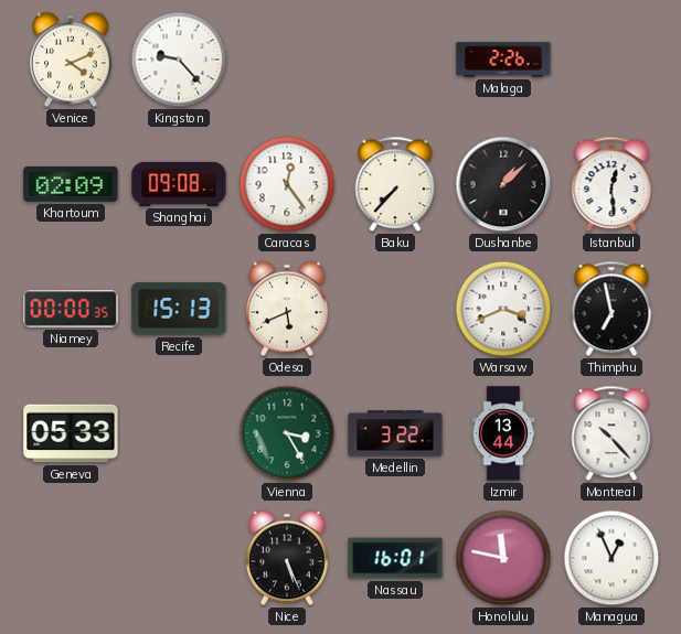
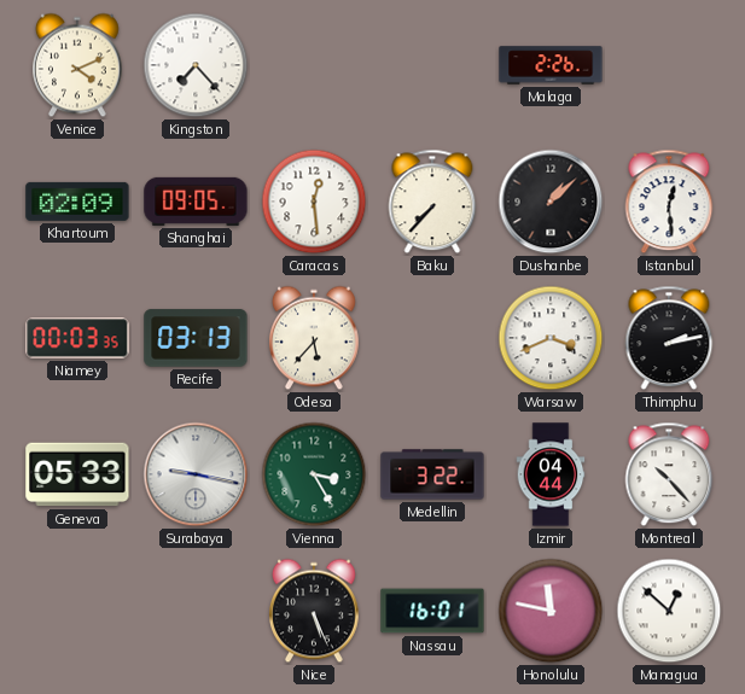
Kingston: 9:23 -> 7:23 (196, 65)
Shanghai: 09:08 -> 09:05 (196, 202)
Caracas: 12:24 -> 12:29 (314, 202)
Niamey: 00:00 -> 00:03 (77, 338)
Recife: 15:13 -> 03:13 (196, 338)
Odesa: 5:41 -> 5:37 (314, 338)
Thimphu: 6:58 -> 2:13 (669, 338)
Surabaya: none -> 9:17 (196, 474)
Izmir: 13:44 -> 04:44 (551, 474)
Managua: 12:56 -> 12:52 (669, 611)
